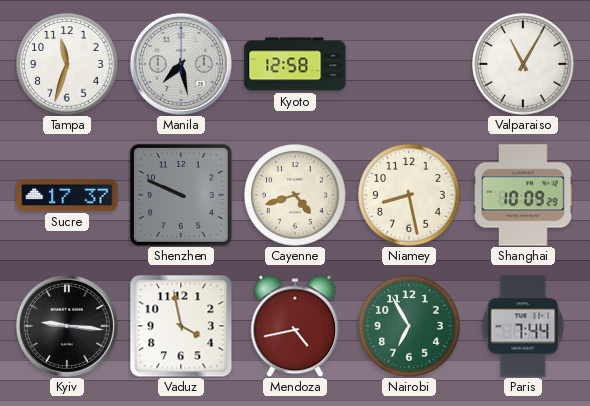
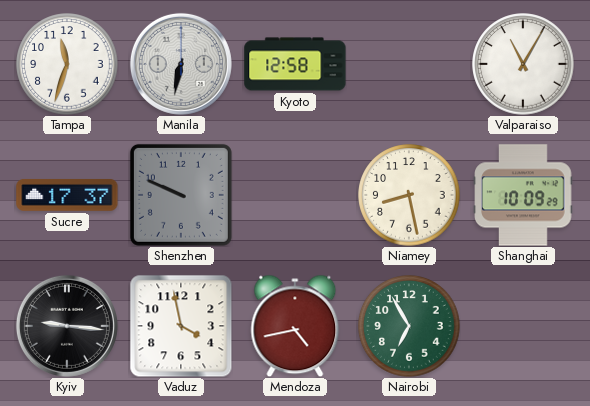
Manila: 7:28 -> 6:32 (181, 64)
Cayenne: 4:42 -> none (295, 195)
Paris: 7:44 -> none (523, 326)
